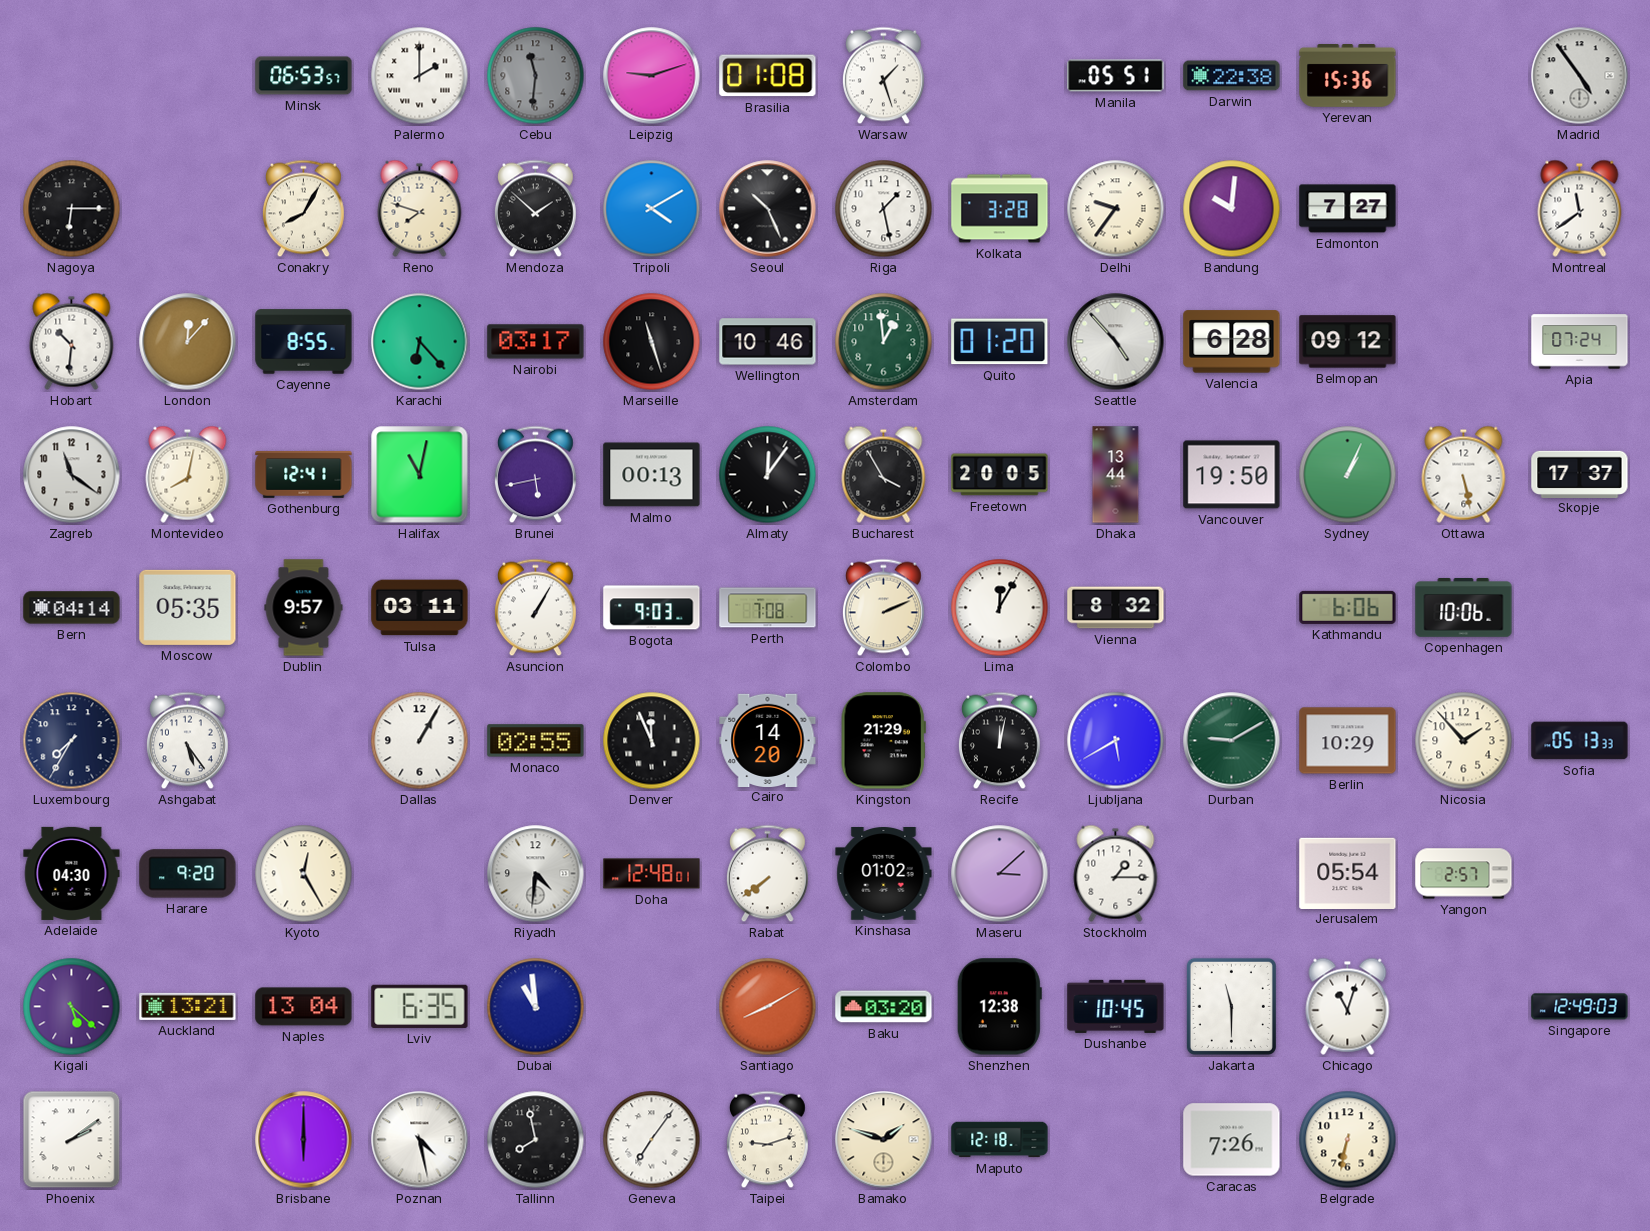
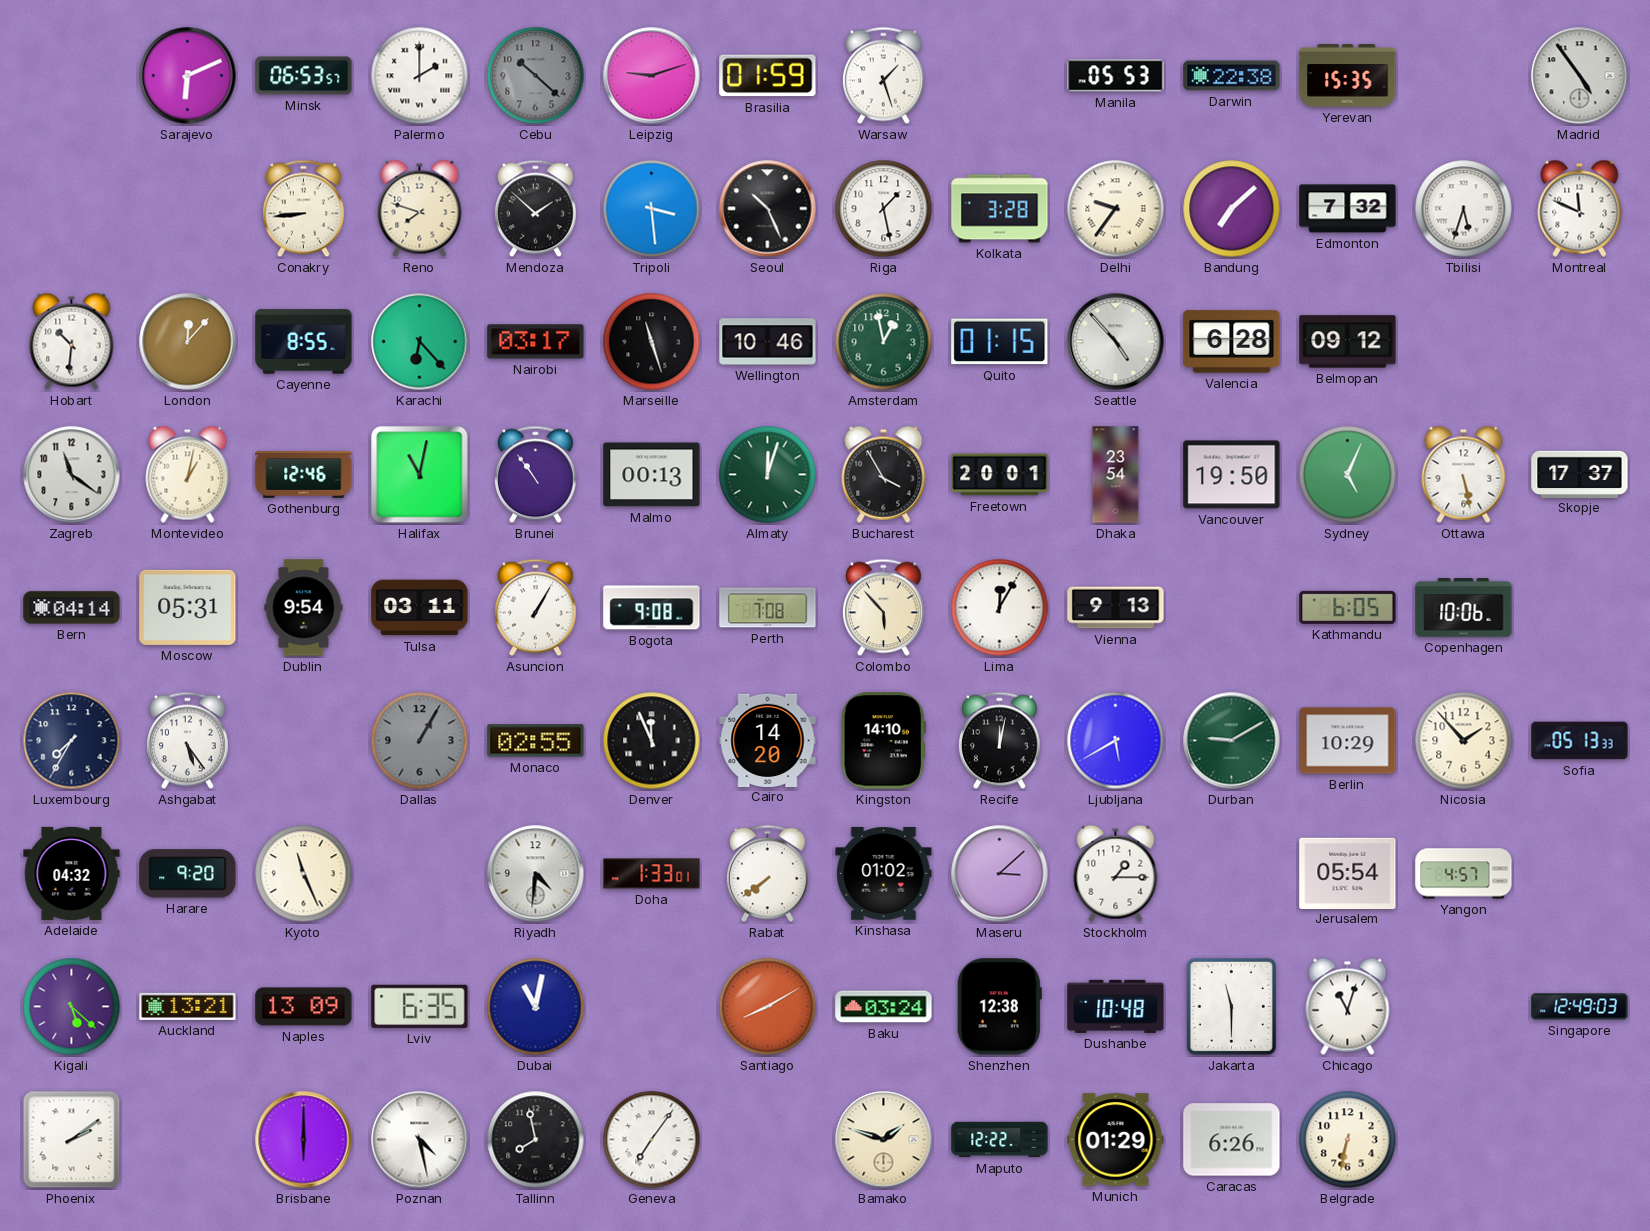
Sarajevo: none -> 6:11 (188, 76)
Cebu: 11:31 -> 10:22 (536, 76)
Brasilia: 01:08 -> 01:59 (768, 76)
Manila: 05:51 -> 05:53 (1116, 76)
Yerevan: 15:36 -> 15:35 (1348, 76)
Nagoya: 6:15 -> none (72, 209)
Conakry: 8:05 -> 8:44 (304, 209)
Tripoli: 4:10 -> 3:29 (652, 209)
Bandung: 10:01 -> 7:08 (1232, 209)
Edmonton: 7:27 -> 7:32 (1348, 209)
Tbilisi: none -> 5:33 (1464, 209)
Montreal: 11:39 -> 11:49 (1580, 208)
Amsterdam: 12:59 -> 12:58 (884, 342)
Quito: 01:20 -> 01:15 (1000, 342)
Apia: 07:24 -> none (1580, 342)
Montevideo: 8:02 -> 1:02 (188, 474)
Gothenburg: 12:41 -> 12:46 (304, 475)
Brunei: 5:43 -> 10:54 (536, 475)
Almaty: 12:06 -> 12:03 (768, 475)
Almaty dial: black -> green (768, 475)
Freetown: 20:05 -> 20:01 (1000, 475)
Dhaka: 13:44 -> 23:54 (1116, 475)
Sydney: 1:04 -> 5:04 (1348, 475)
Moscow: 05:35 -> 05:31 (188, 607)
Dublin: 9:57 -> 9:54 (304, 608)
Bogota: 9:03 -> 9:08 (652, 608)
Colombo: 2:11 -> 5:53 (884, 608)
Vienna: 8:32 -> 9:13 (1116, 608)
Kathmandu: 6:06 -> 6:05 (1348, 607)
Dallas dial: white -> grey (420, 741)
Kingston: 21:29 -> 14:10 (883, 741)
Adelaide: 04:30 -> 04:32 (72, 873)
Kyoto: 12:25 -> 11:26 (304, 874)
Doha: 12:48 -> 1:33 (652, 874)
Yangon: 2:57 -> 4:57 (1464, 874)
Naples: 13:04 -> 13:09 (304, 1007)
Dubai: 10:59 -> 11:02 (536, 1007)
Baku: 03:20 -> 03:24 (884, 1007)
Dushanbe: 10:45 -> 10:48 (1116, 1006)
Taipei: 9:12 -> none (768, 1140)
Maputo: 12:18 -> 12:22 (1000, 1140)
Munich: none -> 01:29 (1116, 1140)
Caracas: 7:26 -> 6:26 (1232, 1140)
